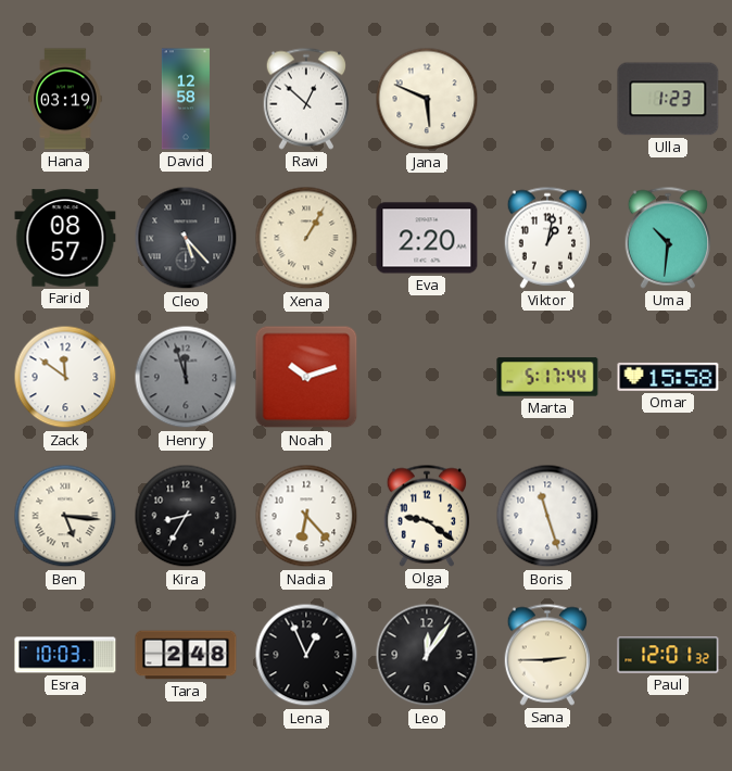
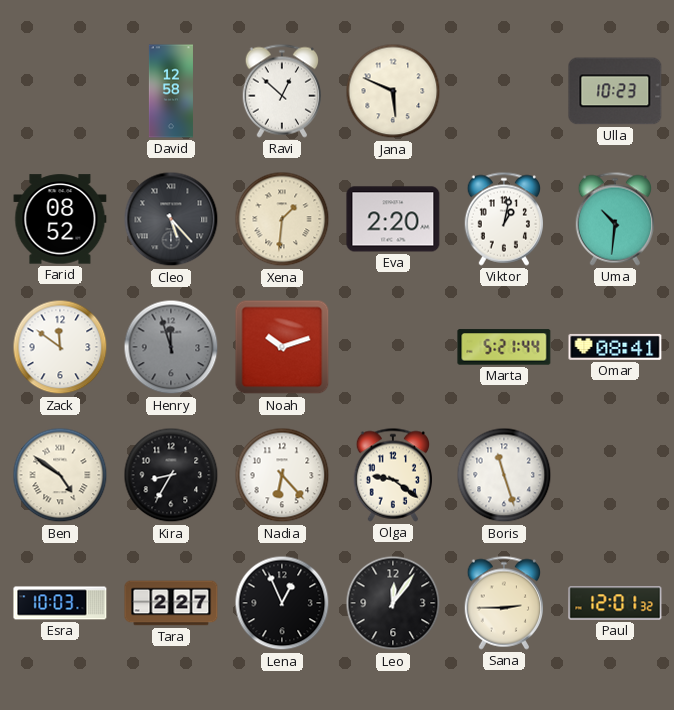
Hana: 03:19 -> none (65, 99)
Ulla: 1:23 -> 10:23 (615, 91)
Farid: 08:57 -> 08:52 (60, 219)
Xena: 1:05 -> 1:31 (282, 219)
Marta: 5:17 -> 5:21 (504, 347)
Omar: 15:58 -> 08:41 (615, 347)
Ben: 5:16 -> 4:51 (60, 475)
Tara: 2:48 -> 2:27 (171, 603)
